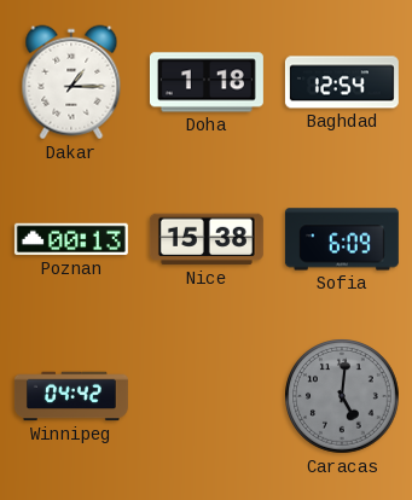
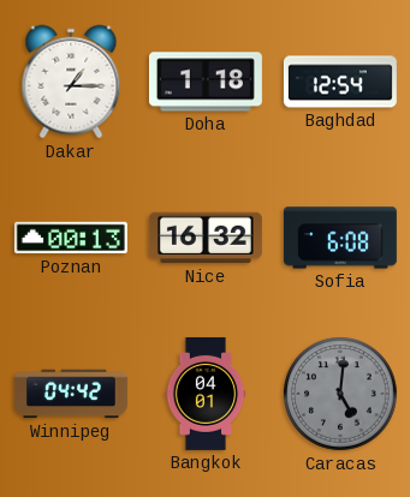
Nice: 15:38 -> 16:32 (206, 238)
Sofia: 6:09 -> 6:08 (340, 238)
Bangkok: none -> 04:01 (206, 394)
